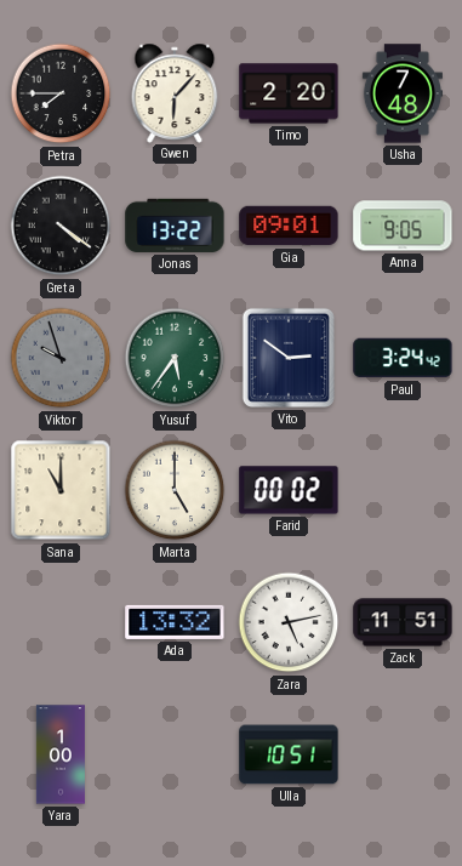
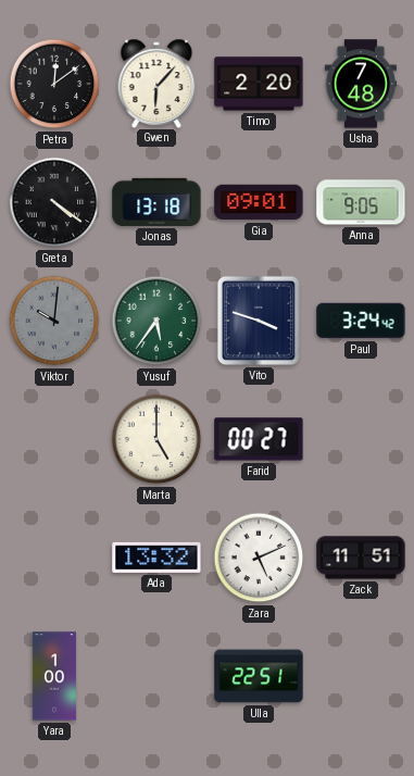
Petra: 7:45 -> 12:09 (54, 84)
Jonas: 13:22 -> 13:18 (156, 202)
Viktor: 9:57 -> 10:01 (54, 321)
Vito: 2:51 -> 3:48 (259, 321)
Sana: 11:00 -> none (61, 490)
Farid: 00:02 -> 00:27 (259, 439)
Zara: 5:13 -> 5:11 (259, 558)
Ulla: 10:51 -> 22:51 (259, 676)
